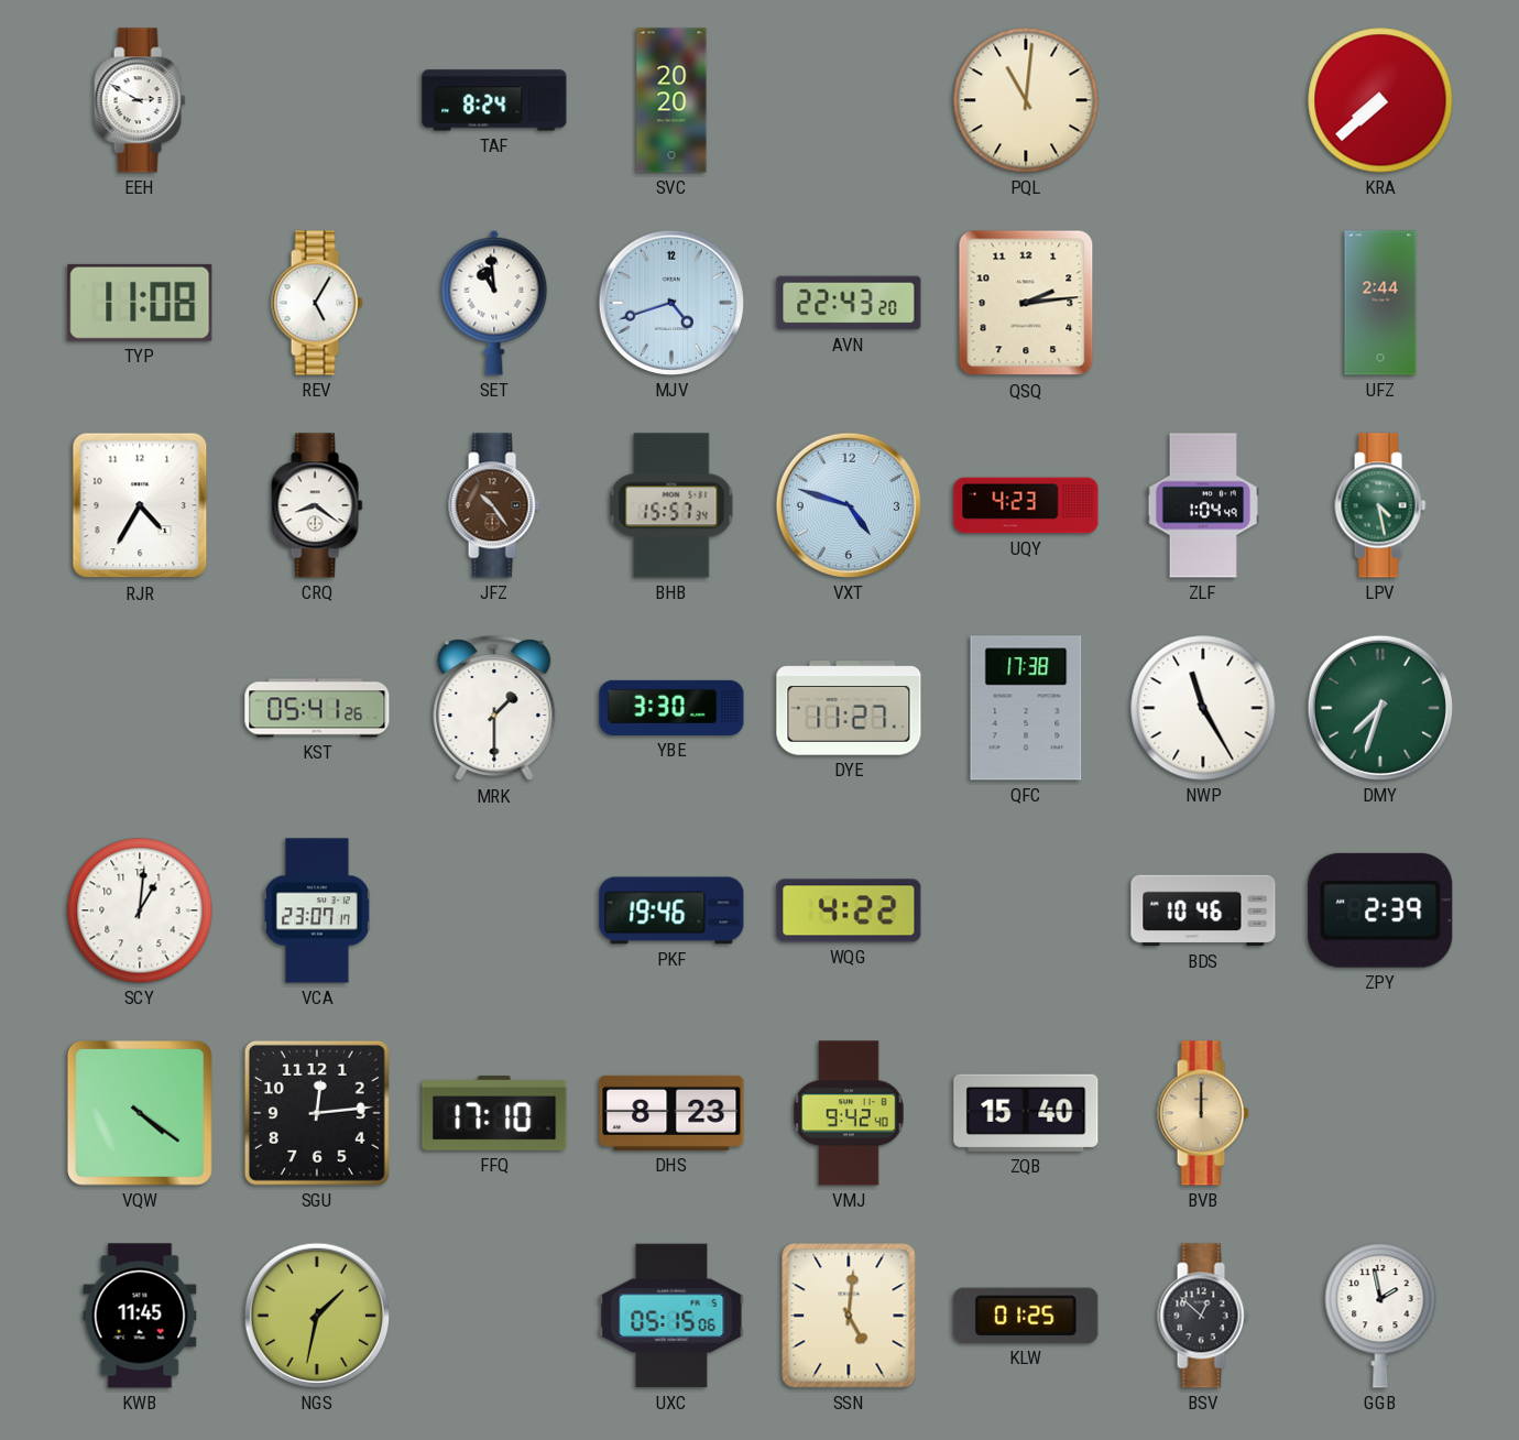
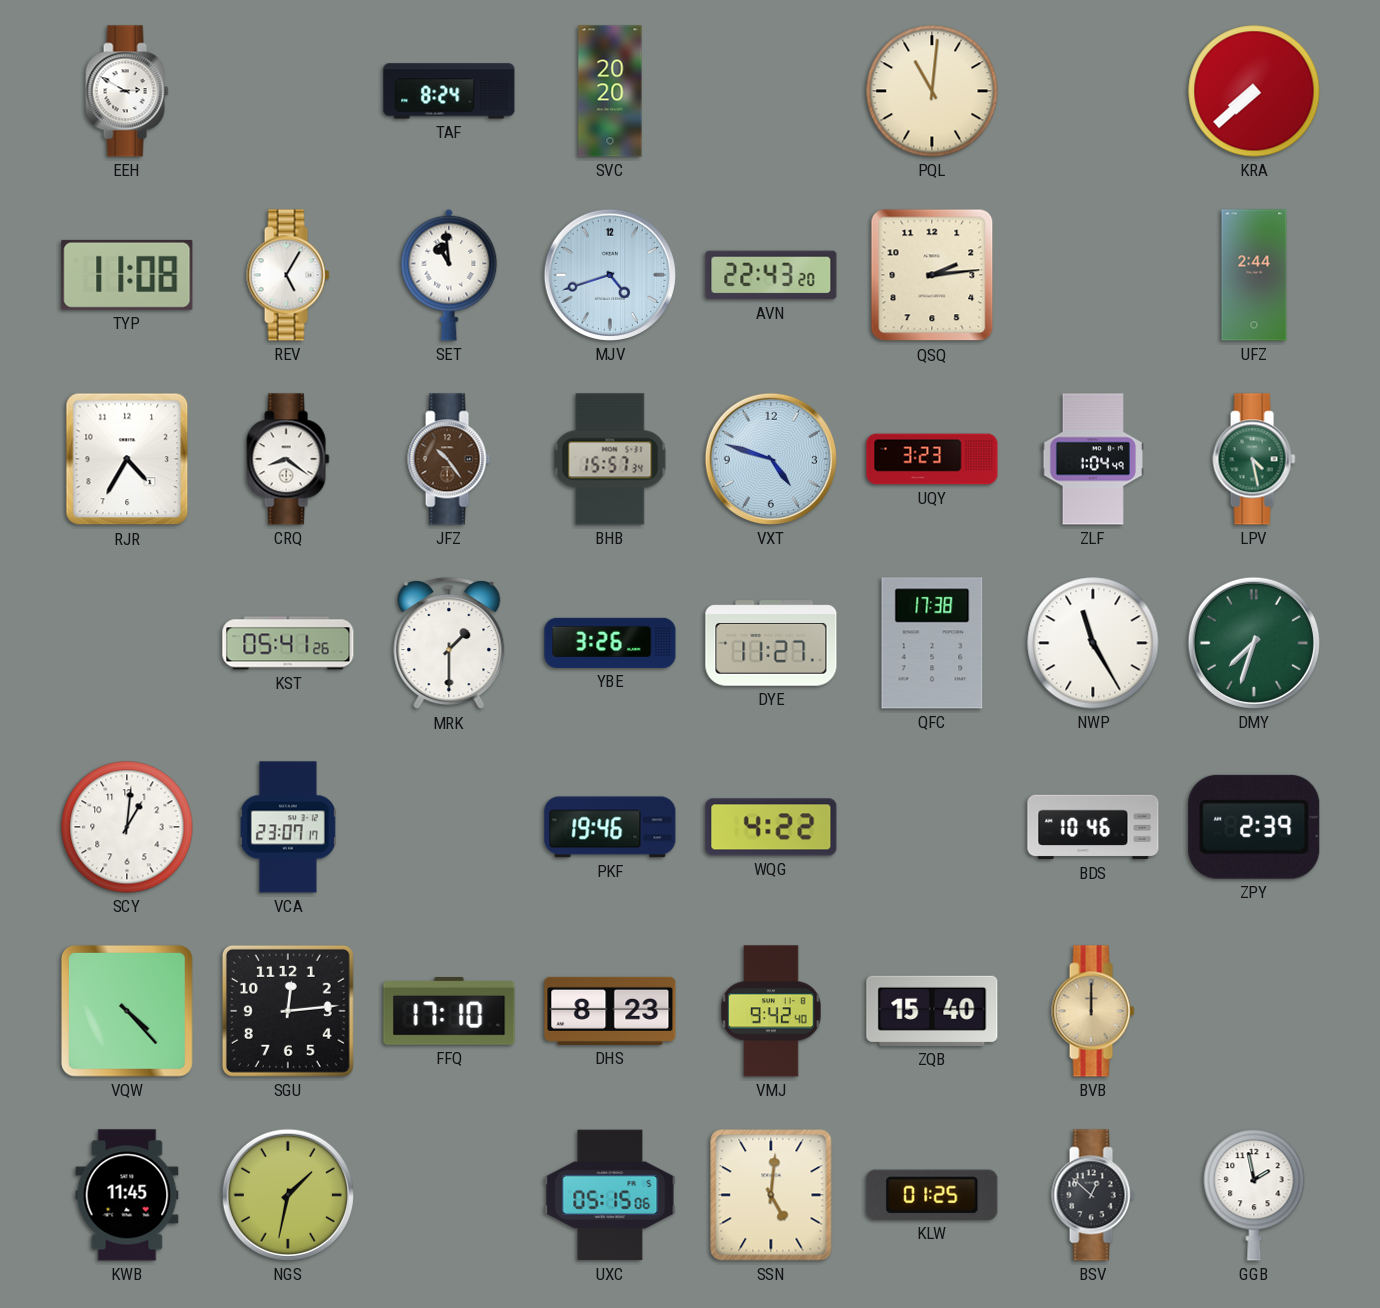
UQY: 4:23 -> 3:23 (932, 459)
YBE: 3:30 -> 3:26 (610, 643)
VQW: 4:21 -> 4:23 (127, 1011)
